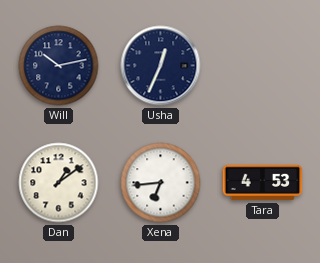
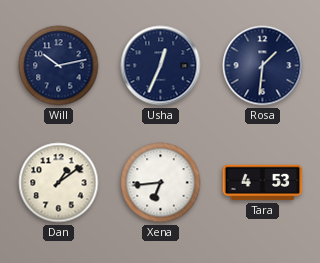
Rosa: none -> 1:31 (263, 66)
